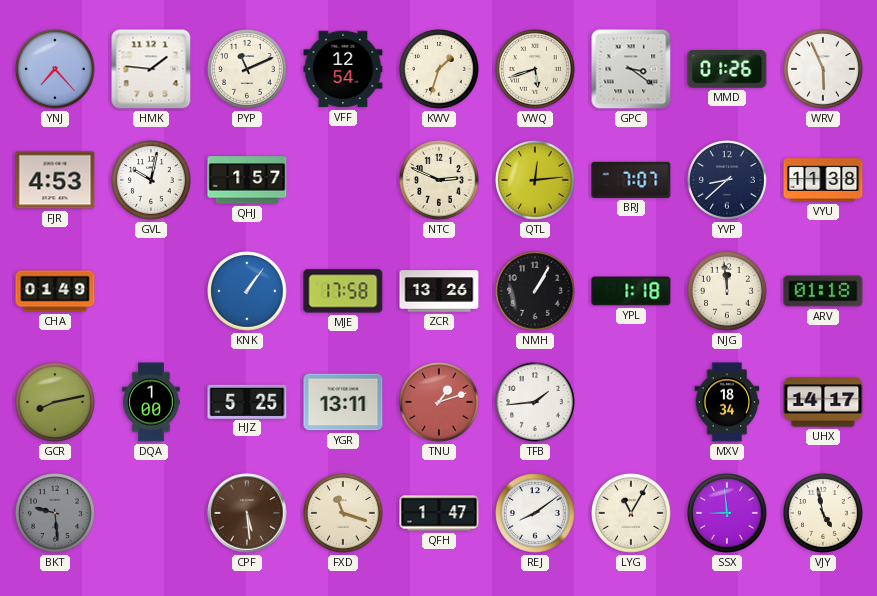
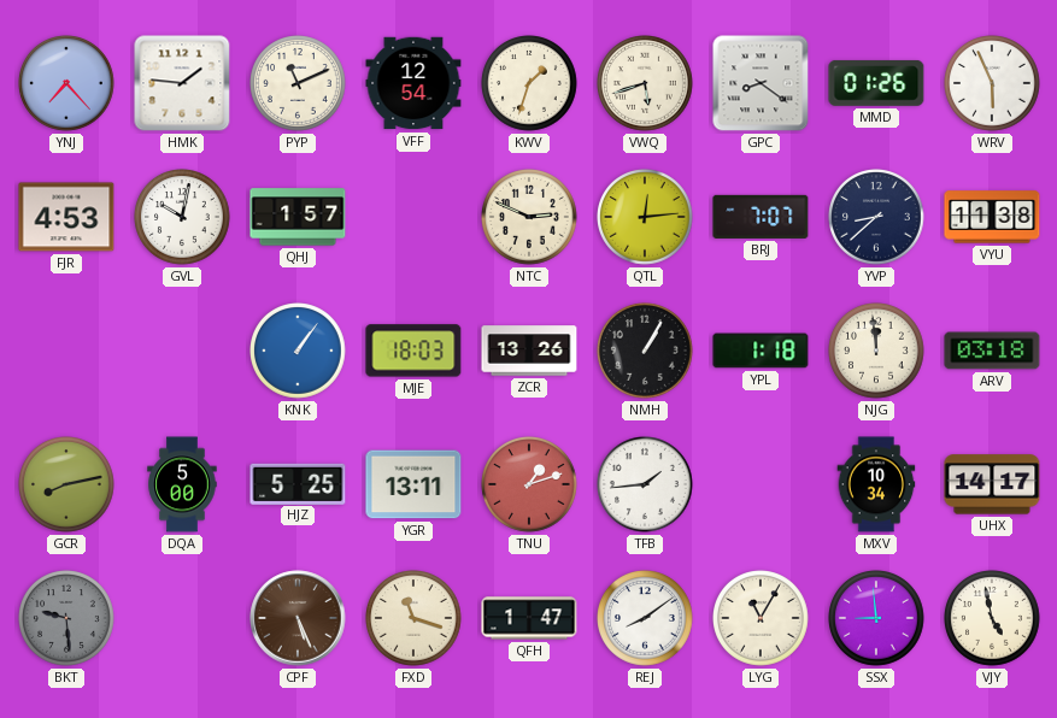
GPC: 3:21 -> 8:21 (761, 83)
CHA: 01:49 -> none (55, 291)
MJE: 17:58 -> 18:03 (413, 351)
ARV: 01:18 -> 03:18 (992, 351)
DQA: 1:00 -> 5:00 (182, 484)
MXV: 18:34 -> 10:34 (876, 484)
CPF: 5:29 -> 5:26 (298, 618)
